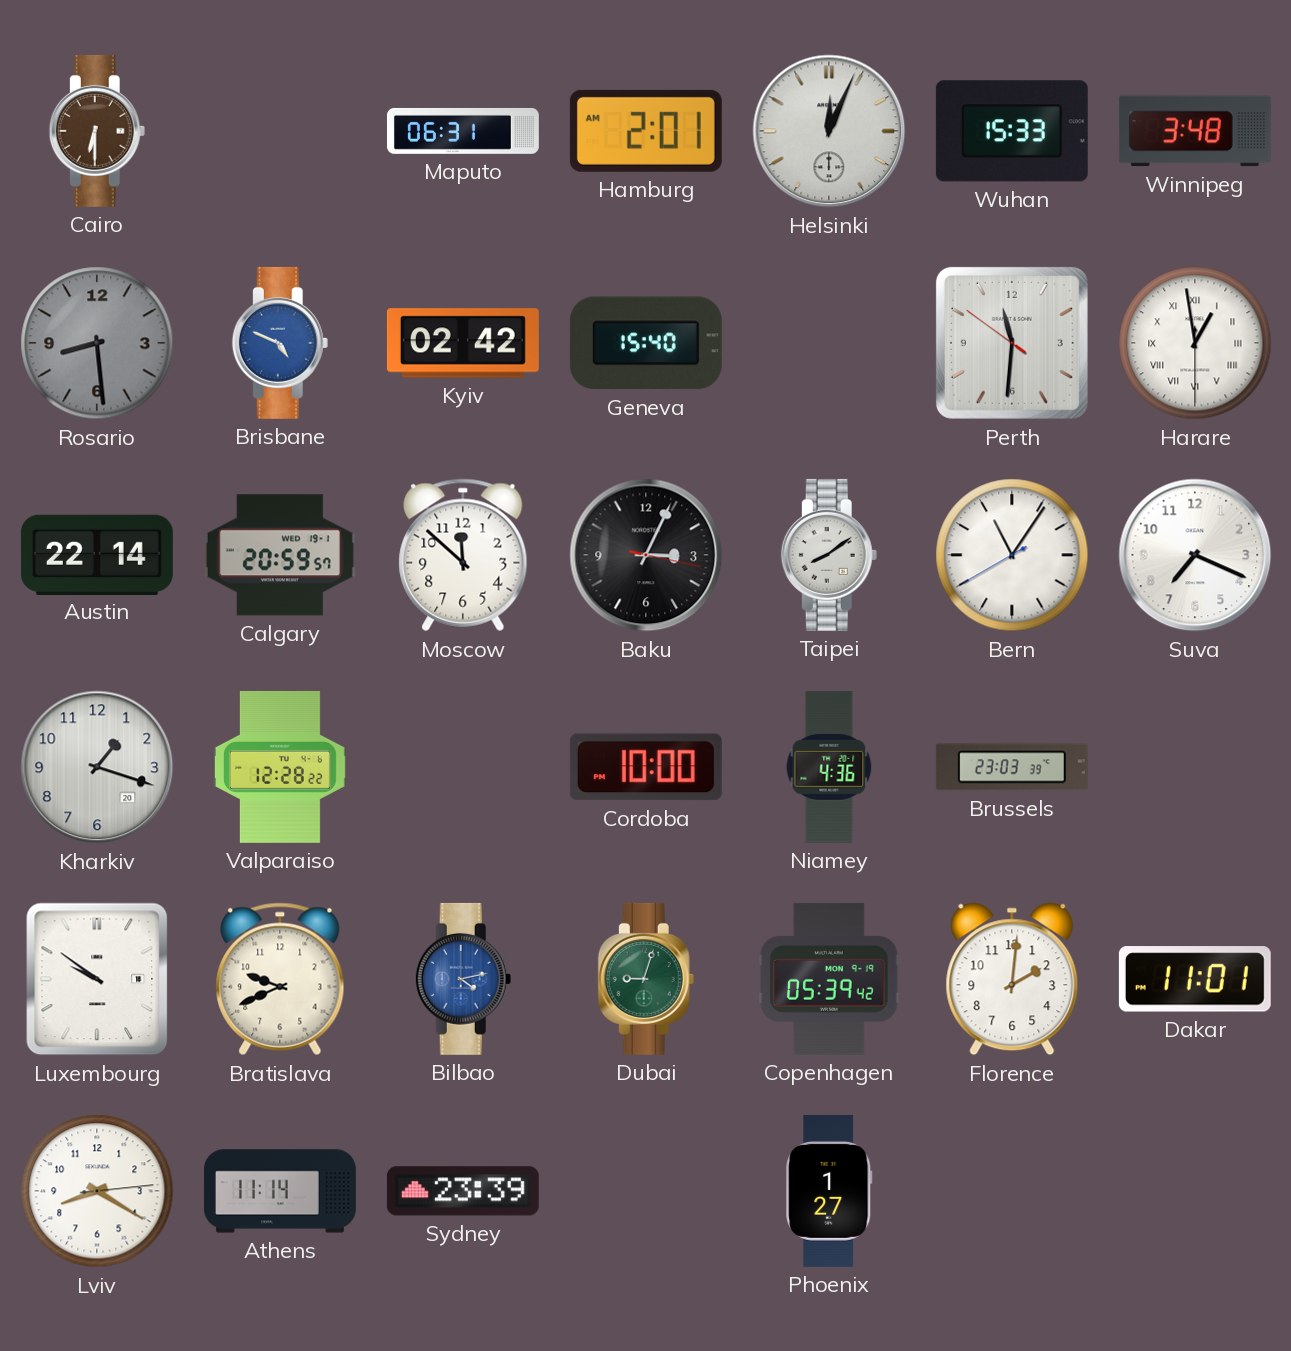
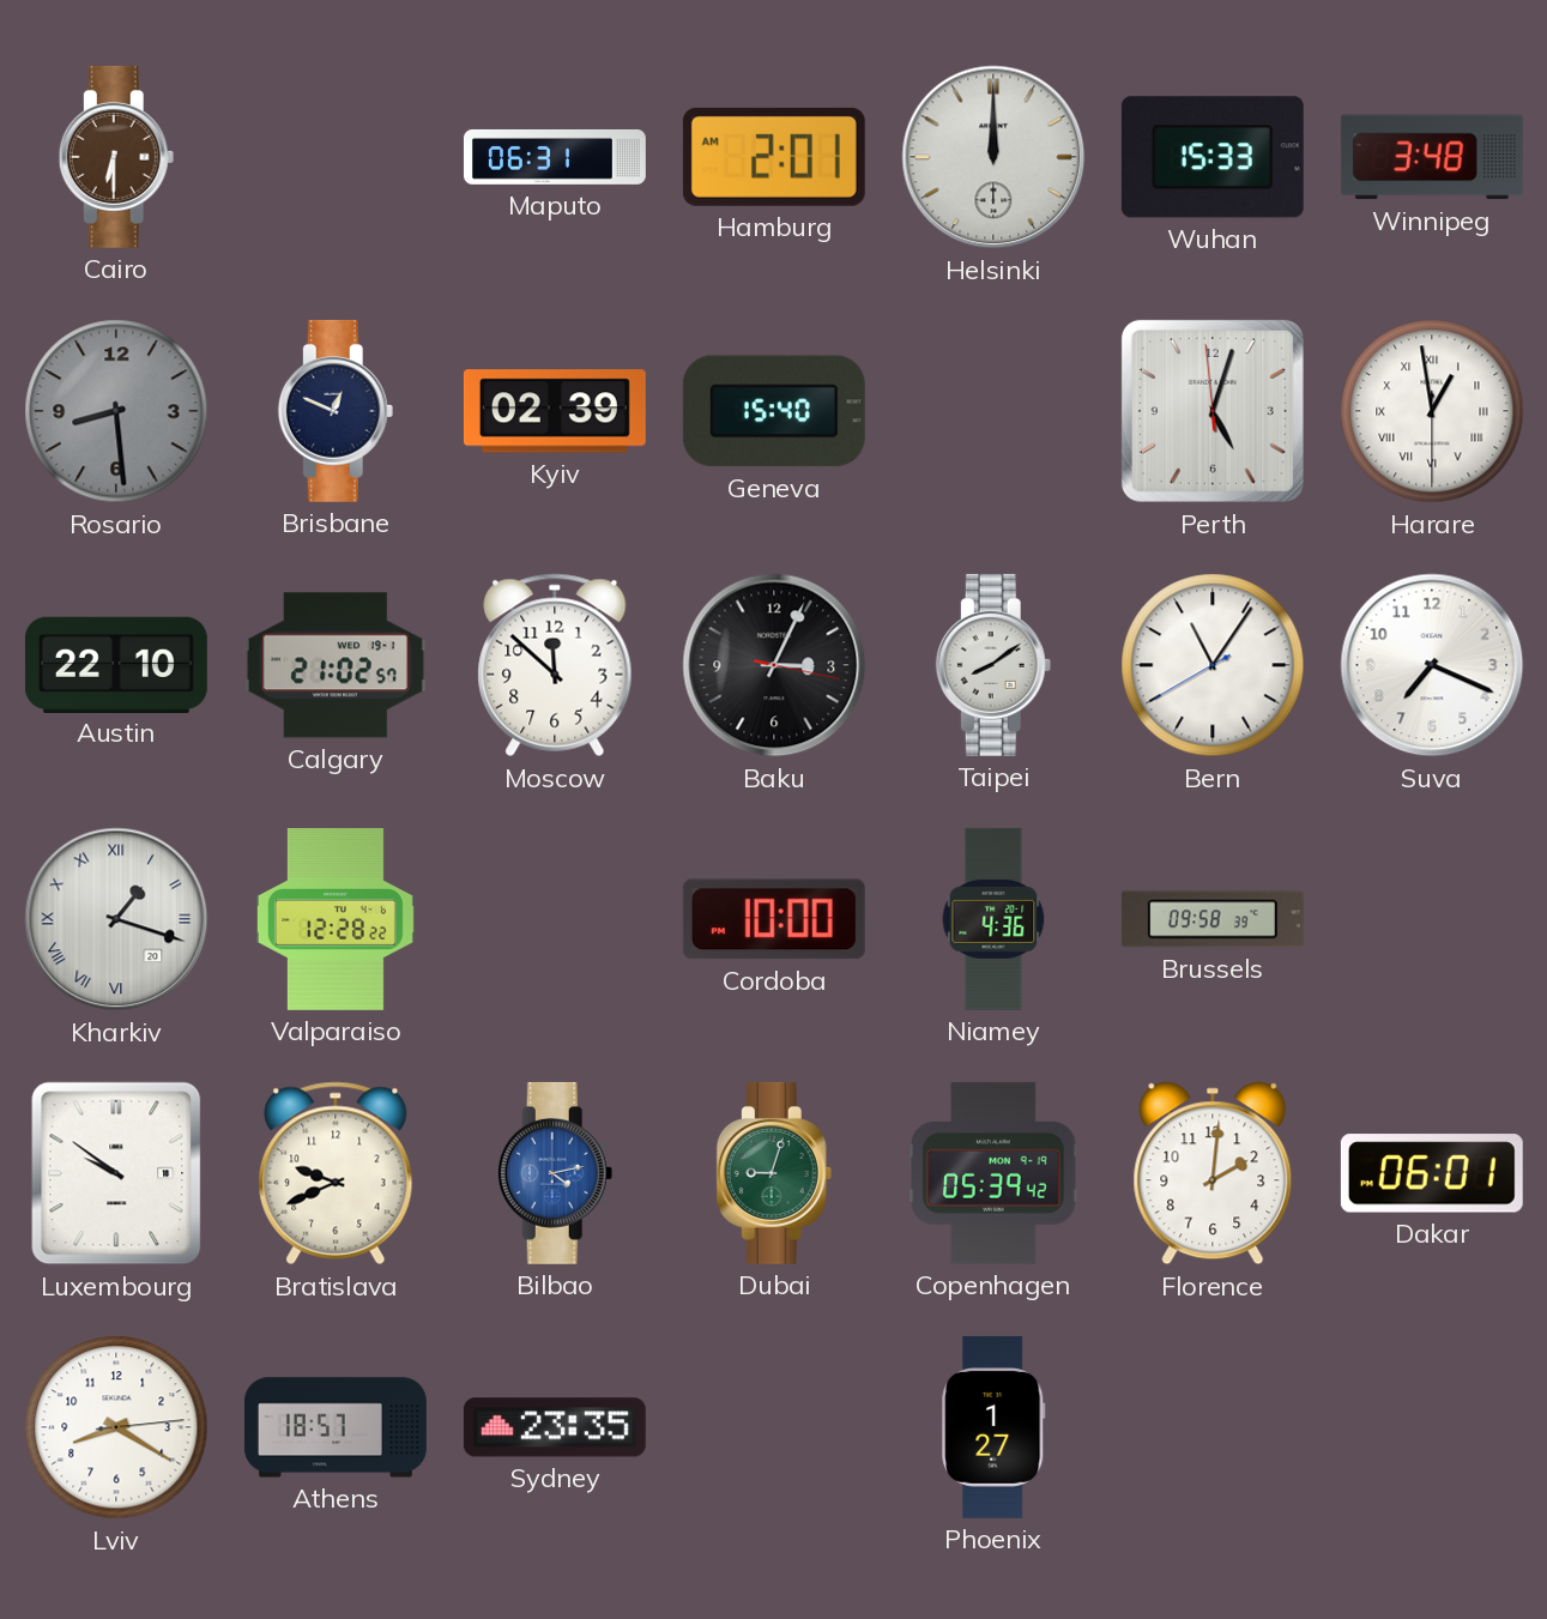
Helsinki: 12:04 -> 12:00 (993, 157)
Brisbane: 4:49 -> 12:49 (336, 411)
Brisbane dial: blue -> navy (336, 411)
Kyiv: 02:42 -> 02:39 (555, 411)
Perth: 11:30 -> 5:02 (1213, 411)
Austin: 22:14 -> 22:10 (116, 664)
Calgary: 20:59 -> 21:02 (336, 665)
Kharkiv numerals: Arabic -> Roman (116, 919)
Brussels: 23:03 -> 09:58 (1213, 919)
Dakar: 11:01 -> 06:01 (1432, 1173)
Athens: 11:14 -> 18:57 (336, 1427)
Sydney: 23:39 -> 23:35 (555, 1427)
